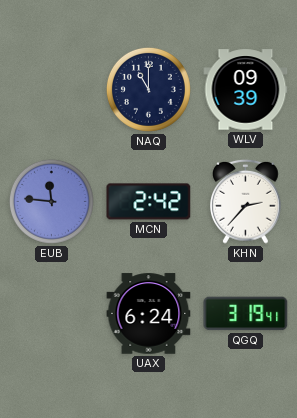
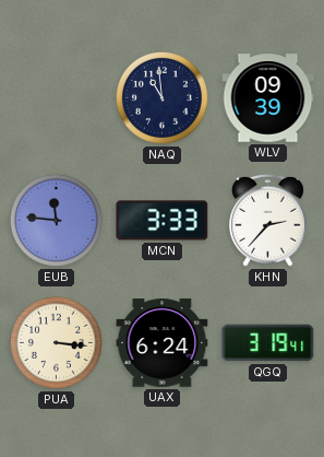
NAQ: 11:00 -> 10:59 (161, 97)
MCN: 2:42 -> 3:33 (163, 221)
PUA: none -> 3:16 (56, 342)
